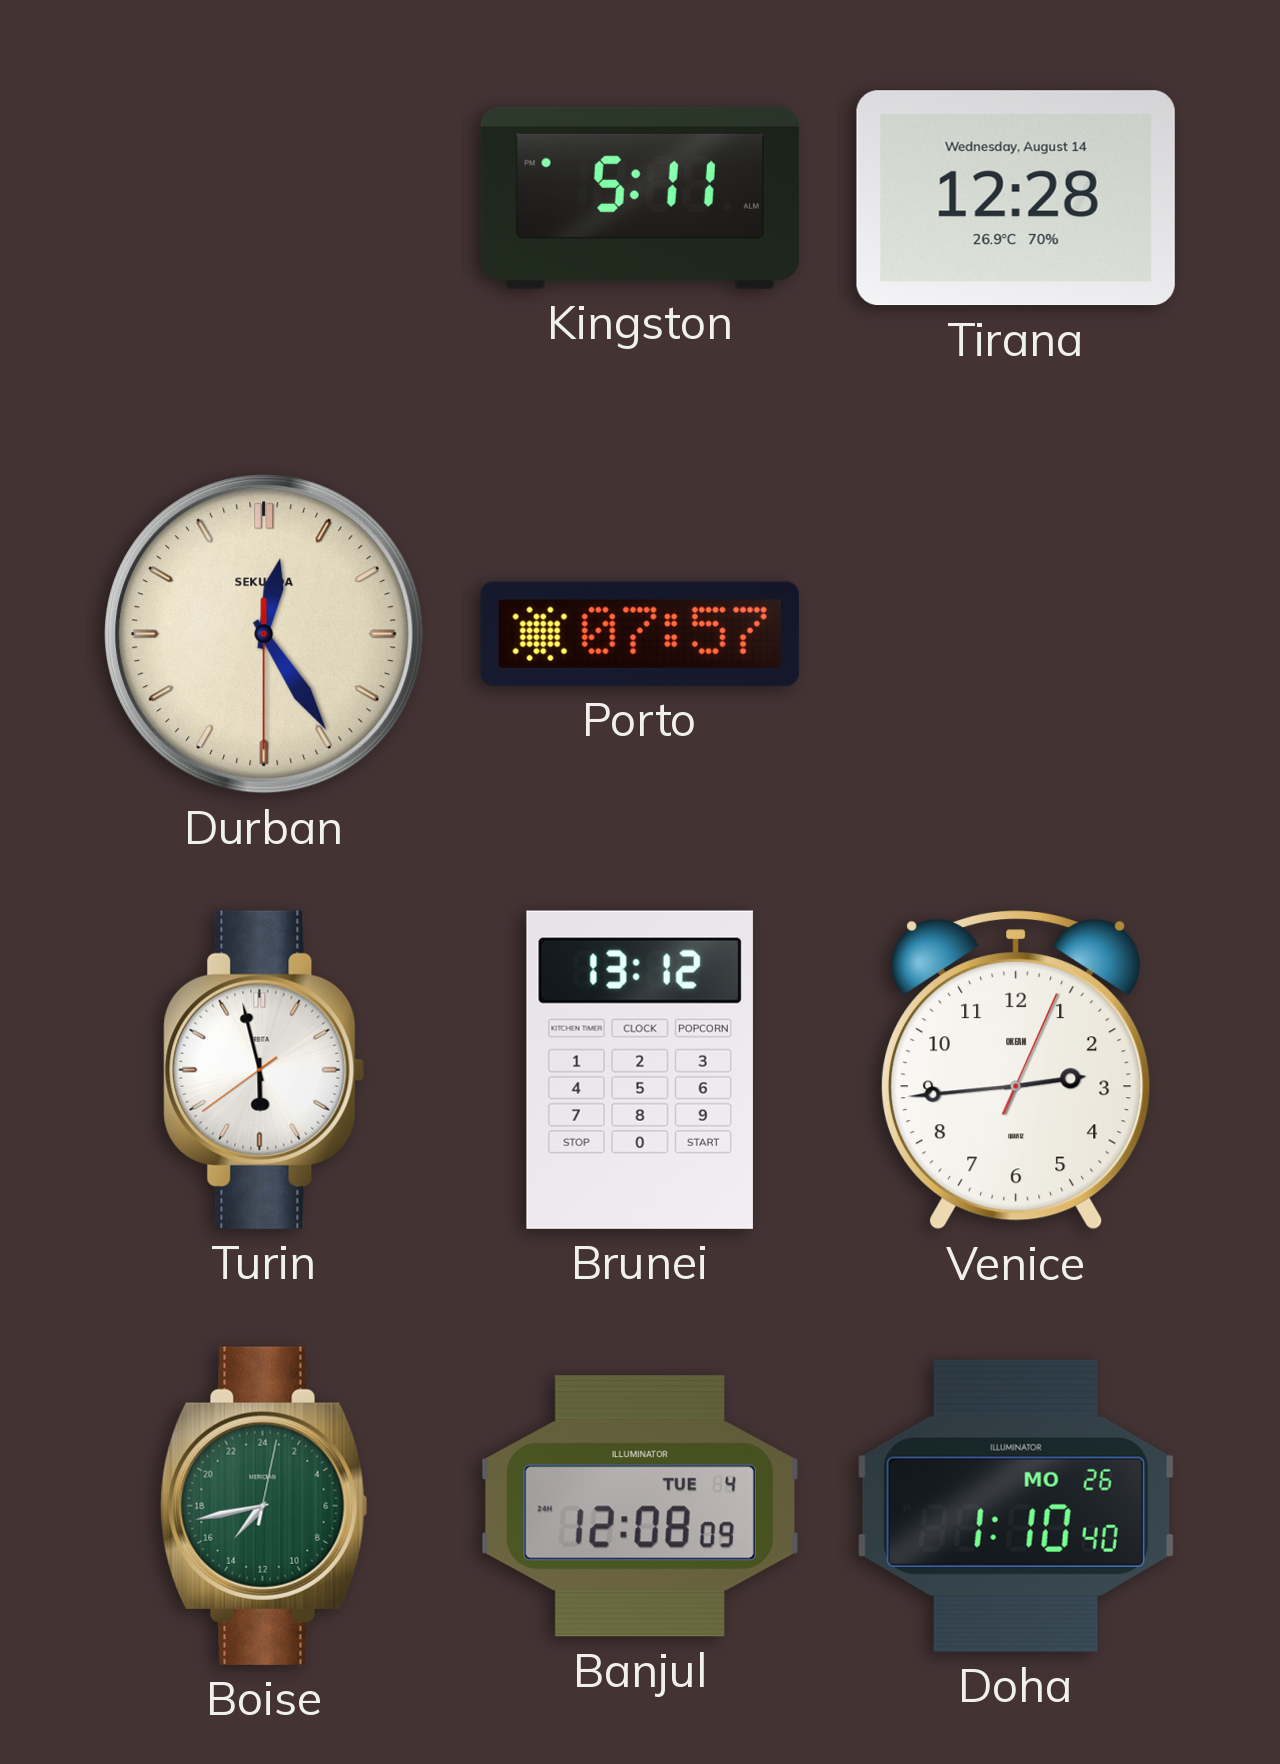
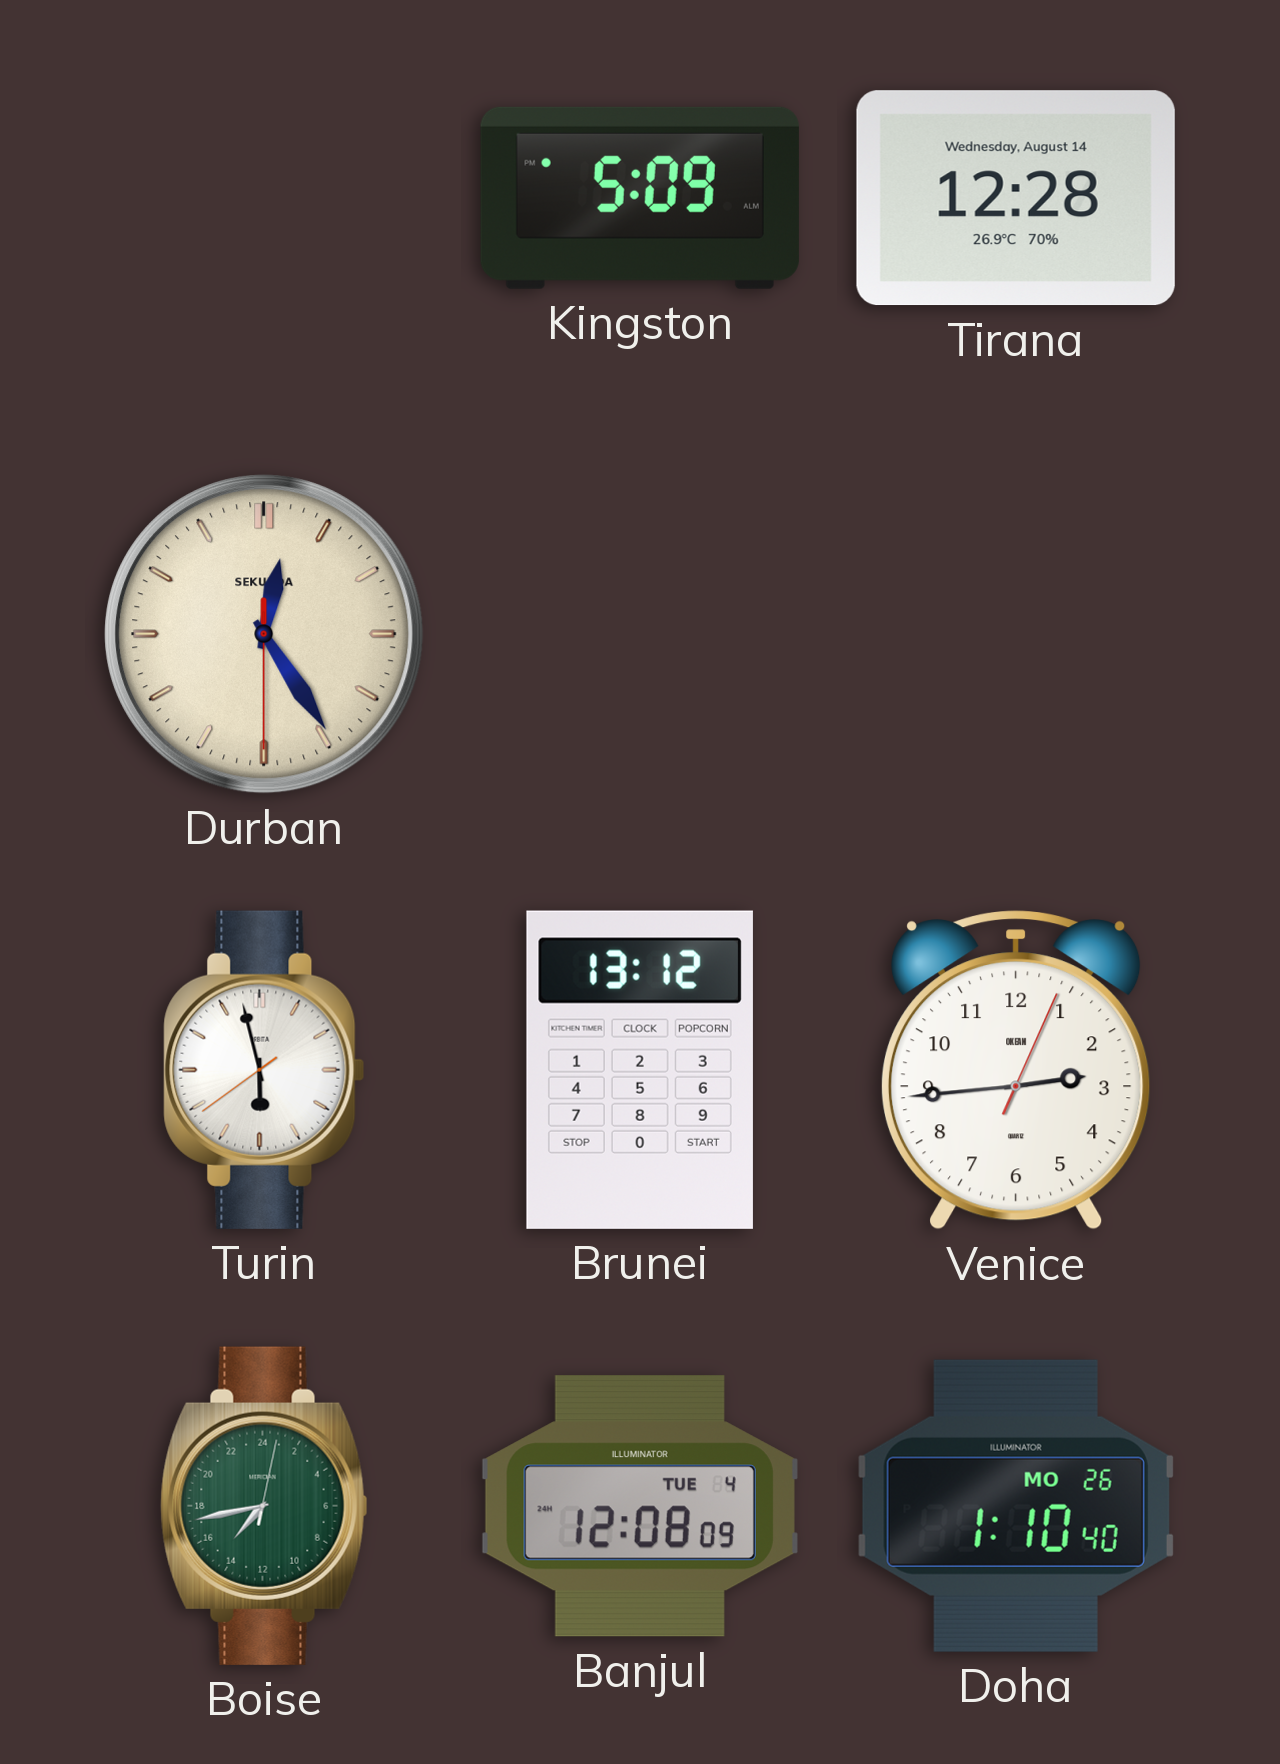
Kingston: 5:11 -> 5:09 (640, 198)
Porto: 07:57 -> none (640, 634)
